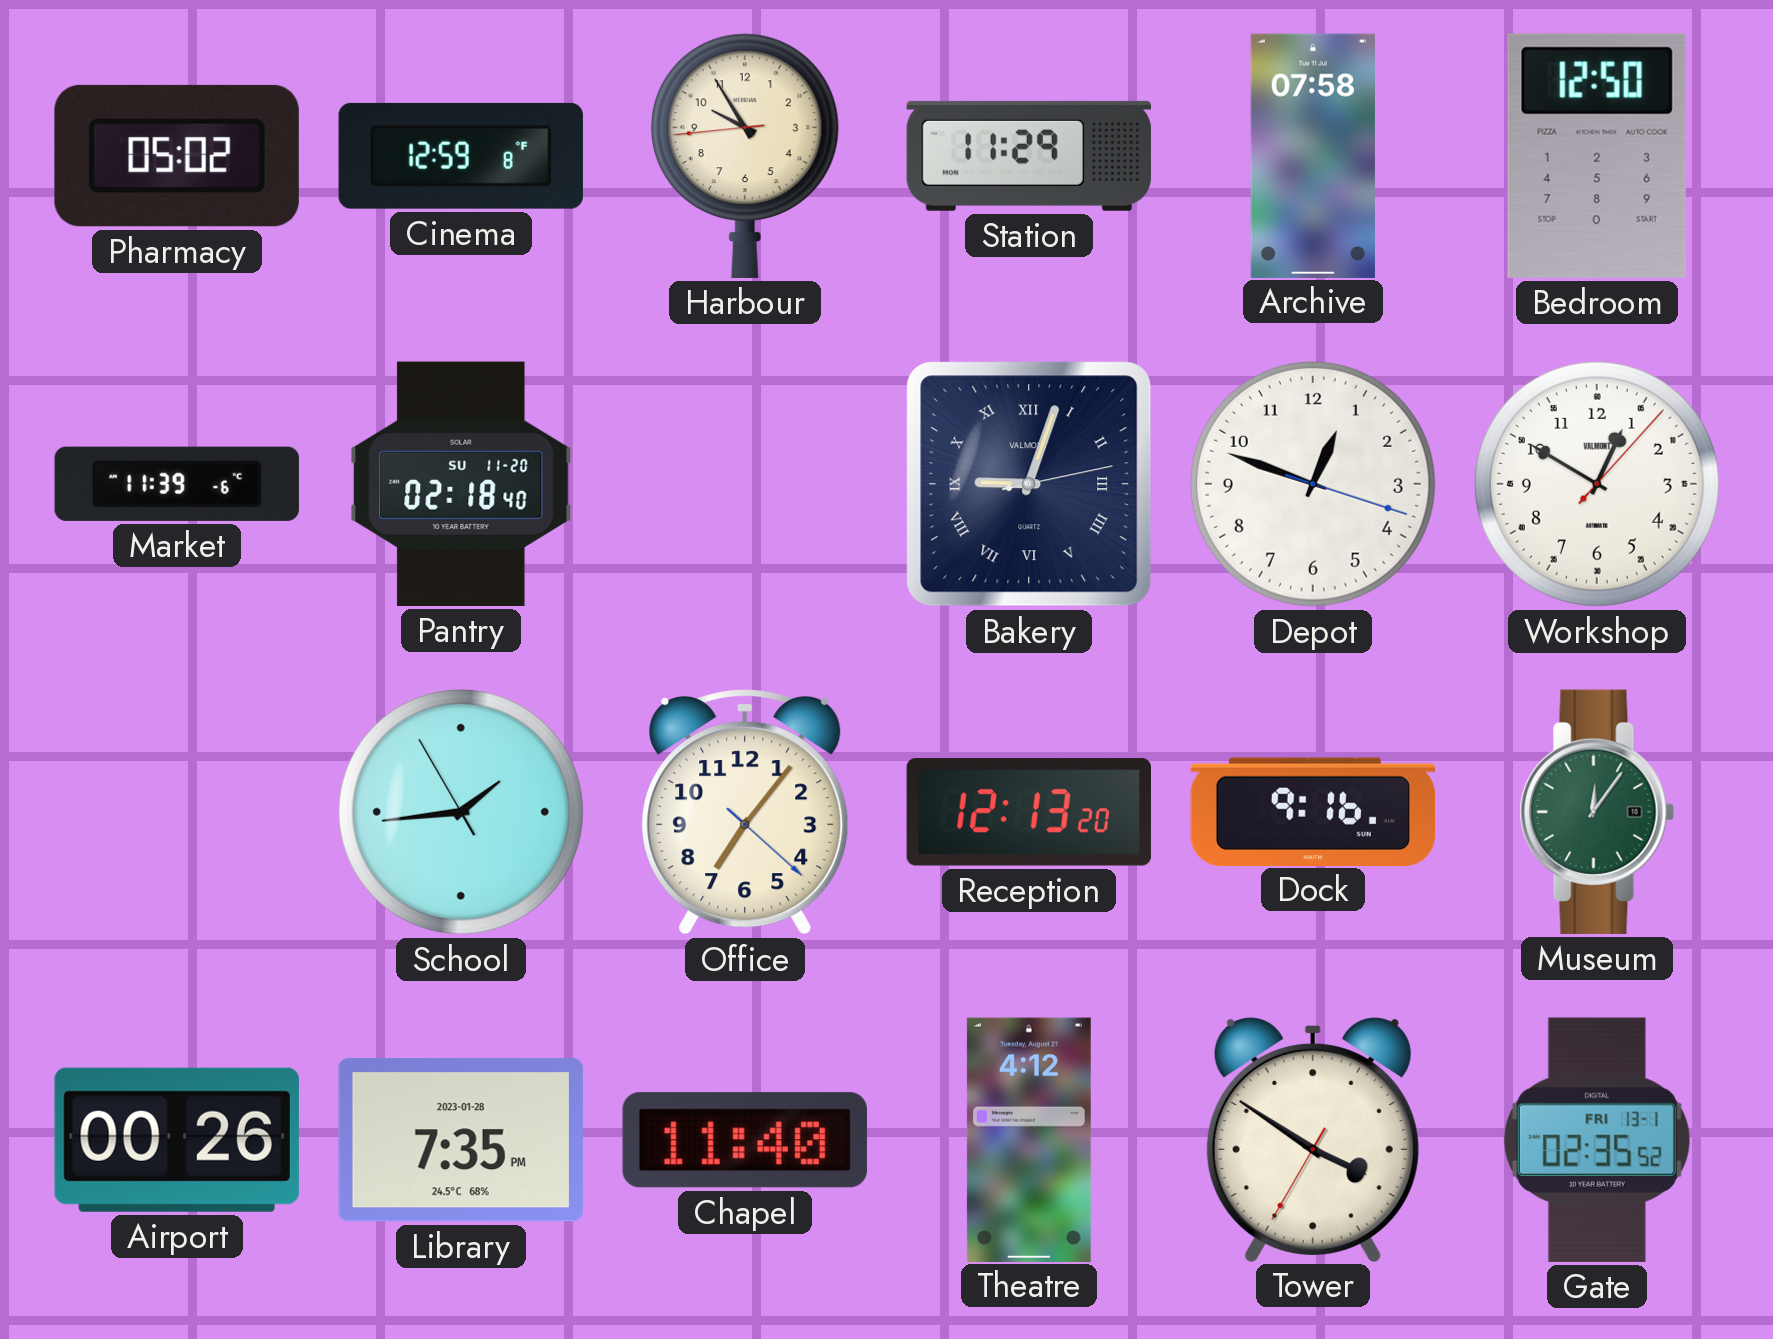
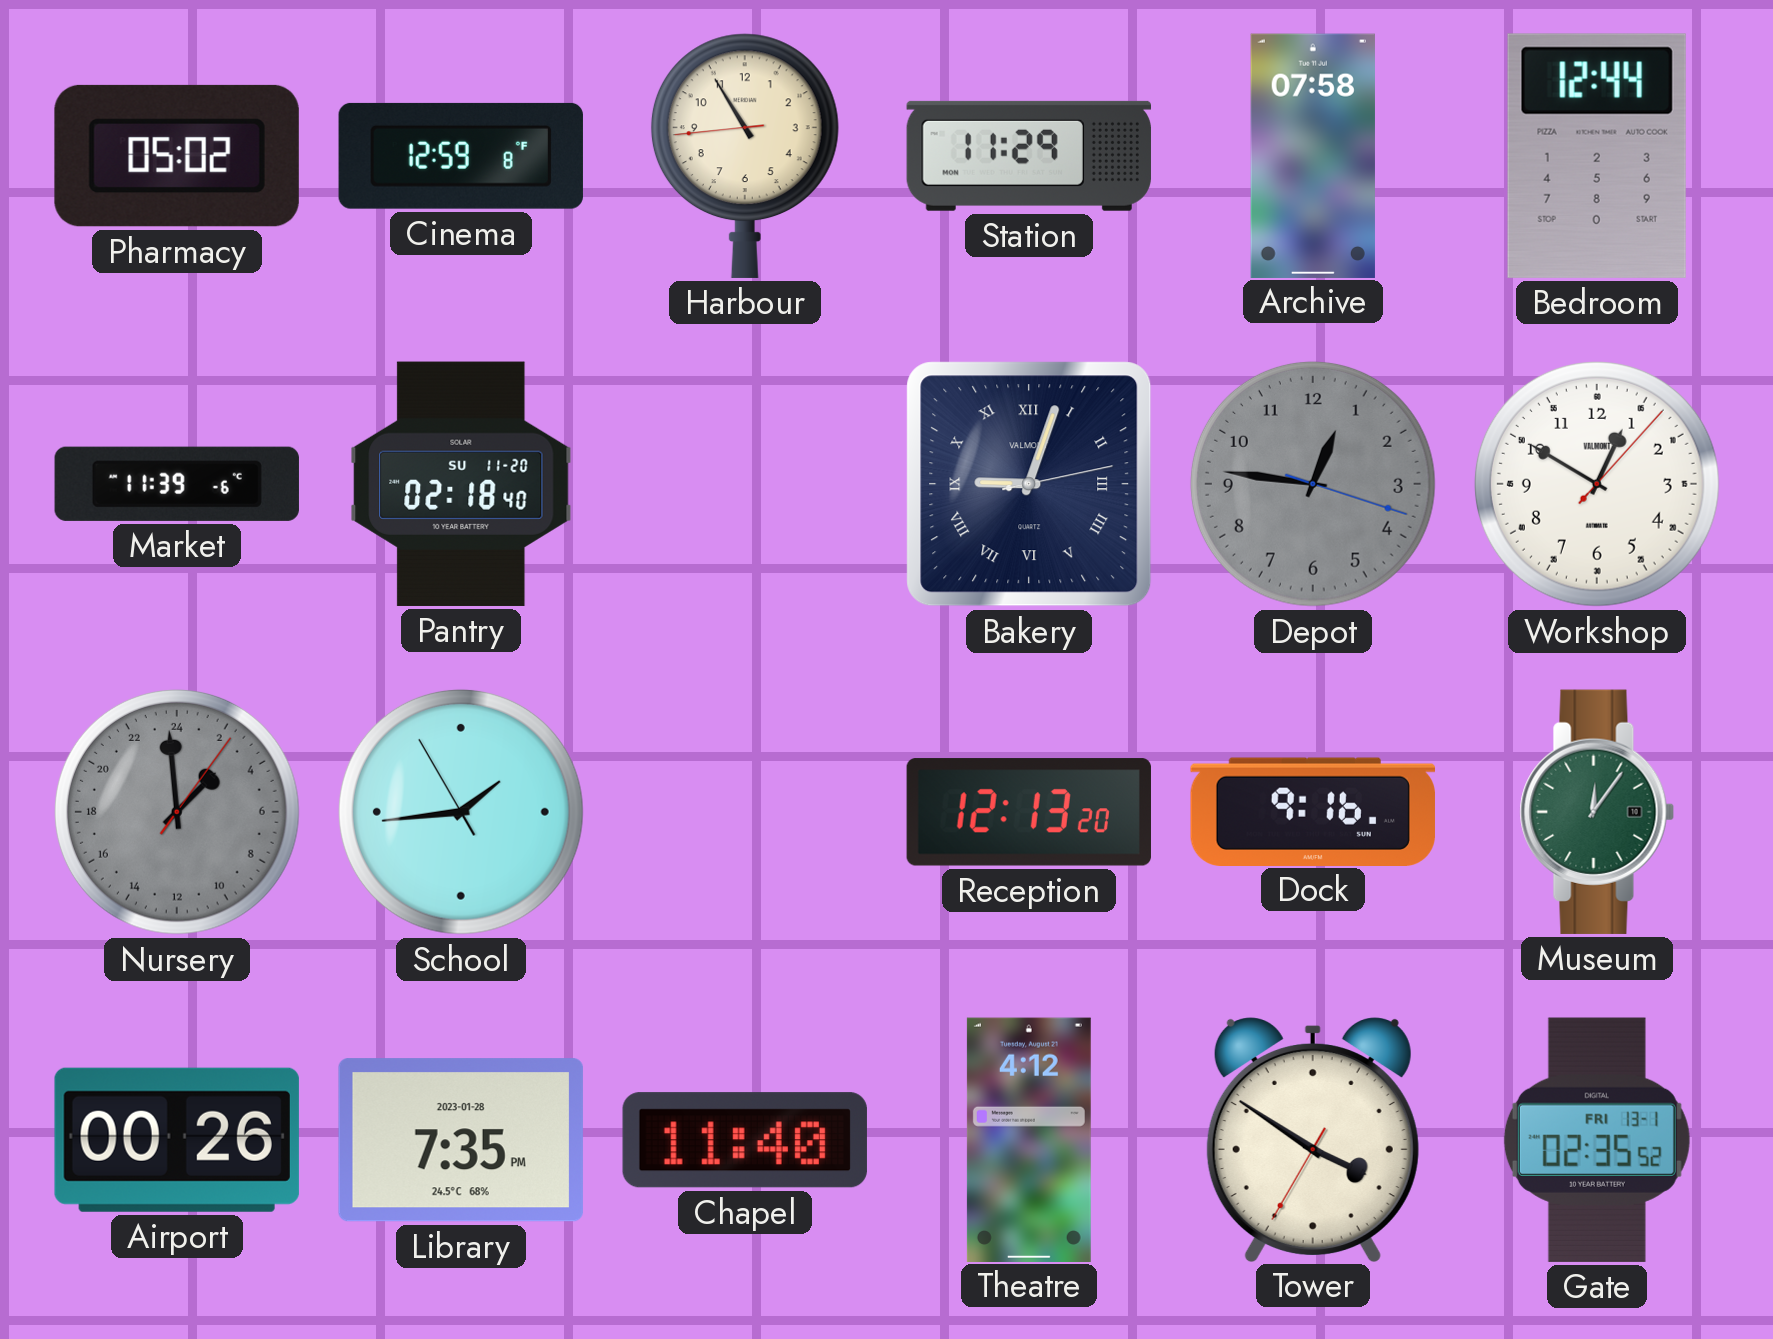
Harbour: 9:54 -> 10:54 (745, 156)
Bedroom: 12:50 -> 12:44 (1597, 156)
Depot: 12:48 -> 12:46 (1313, 484)
Depot dial: white -> grey (1313, 484)
Nursery: none -> 2:59 (177, 812)
Office: 7:06 -> none (745, 812)
